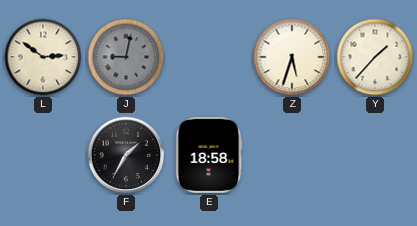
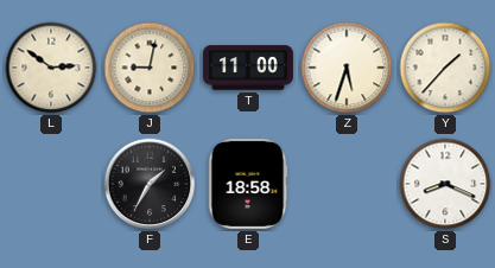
J dial: grey -> cream (150, 68)
T: none -> 11:00 (248, 68)
S: none -> 8:19 (445, 184)
